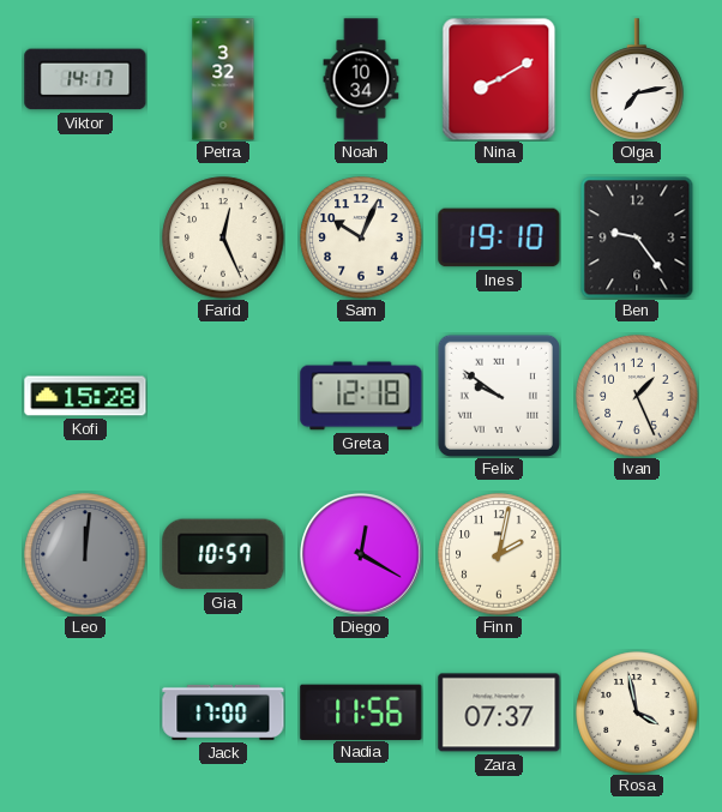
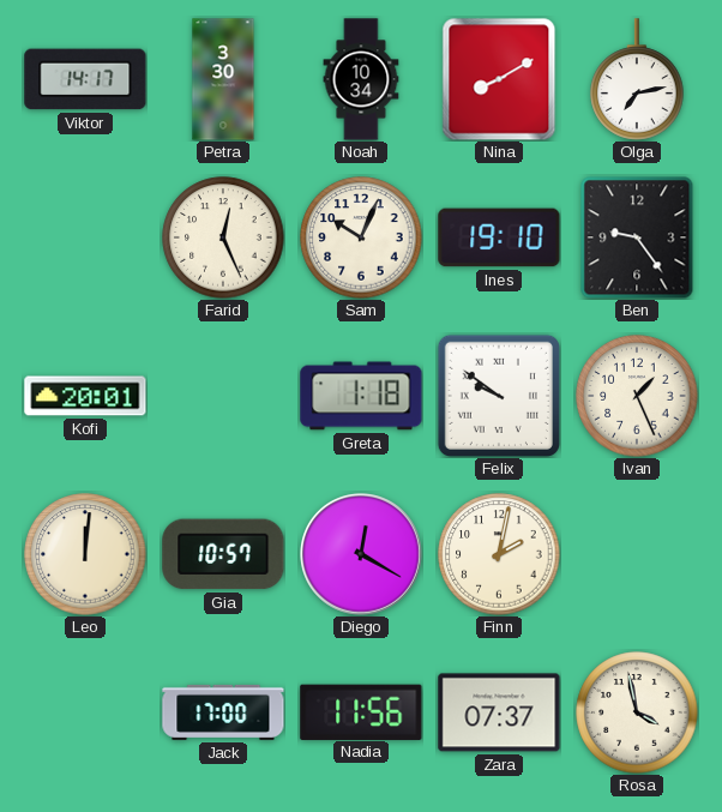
Petra: 3:32 -> 3:30 (223, 79)
Kofi: 15:28 -> 20:01 (85, 396)
Greta: 12:18 -> 1:18 (361, 396)
Leo dial: grey -> cream (85, 554)
